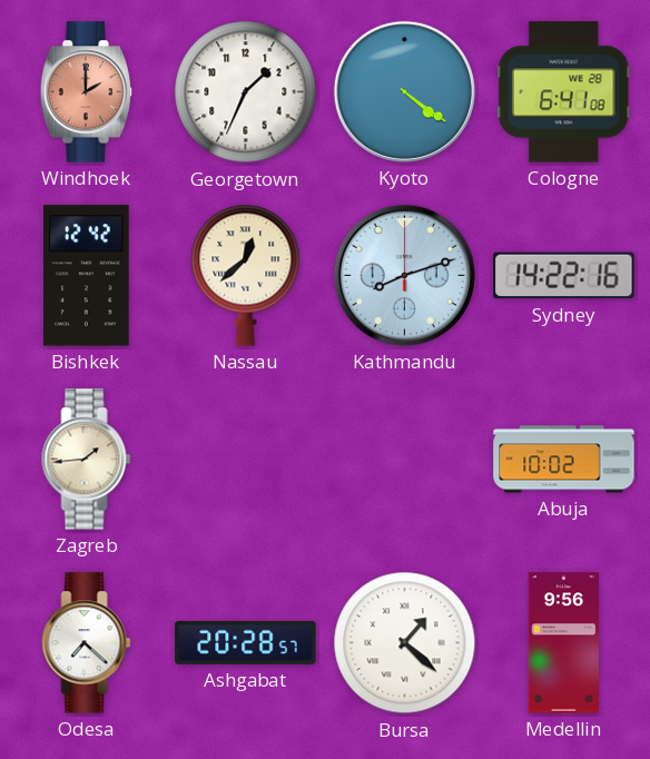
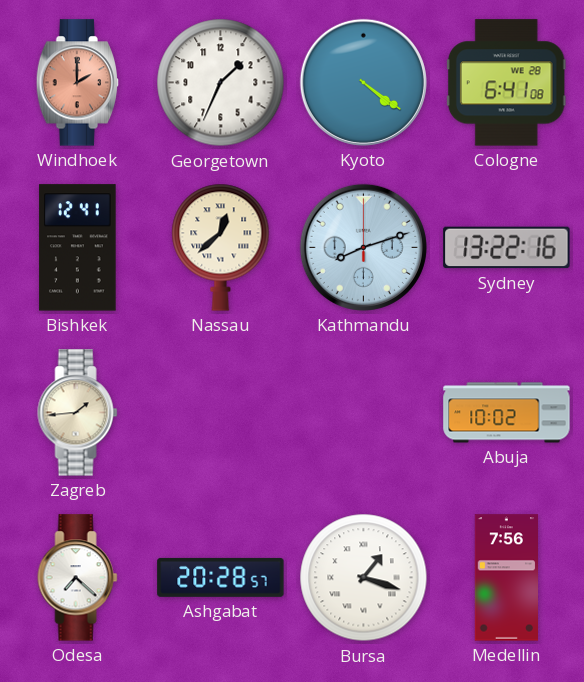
Bishkek: 12:42 -> 12:41 (78, 248)
Sydney: 14:22 -> 13:22 (507, 248)
Bursa: 1:22 -> 1:18 (364, 578)
Medellin: 9:56 -> 7:56 (506, 578)
